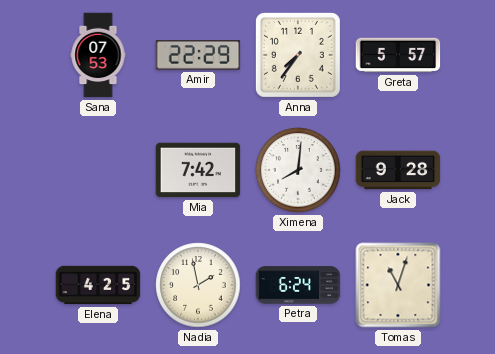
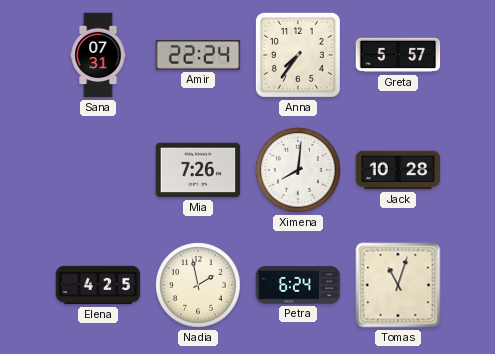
Sana: 07:53 -> 07:31 (98, 55)
Amir: 22:29 -> 22:24 (198, 56)
Mia: 7:42 -> 7:26 (198, 170)
Jack: 9:28 -> 10:28 (398, 170)
